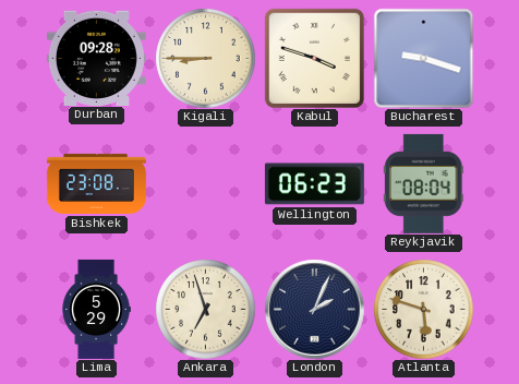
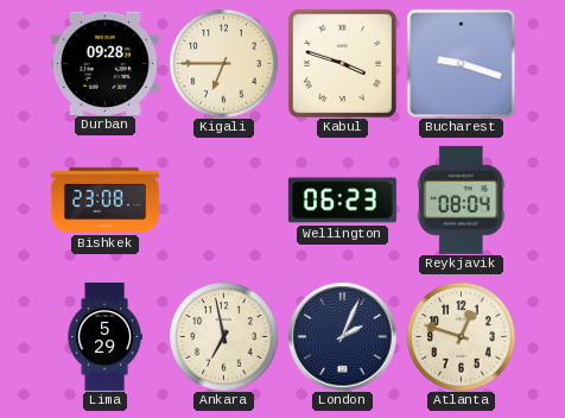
Kigali: 8:45 -> 6:45 (223, 63)
Ankara: 6:57 -> 6:58 (223, 336)
Atlanta: 5:48 -> 12:48 (461, 336)
